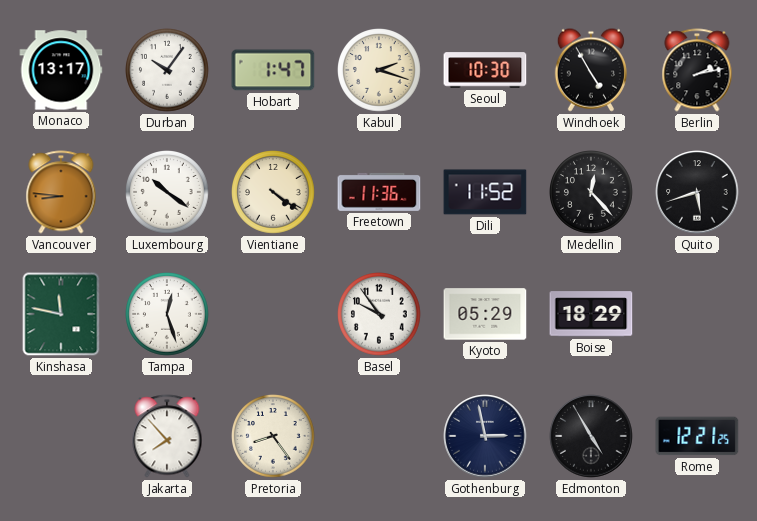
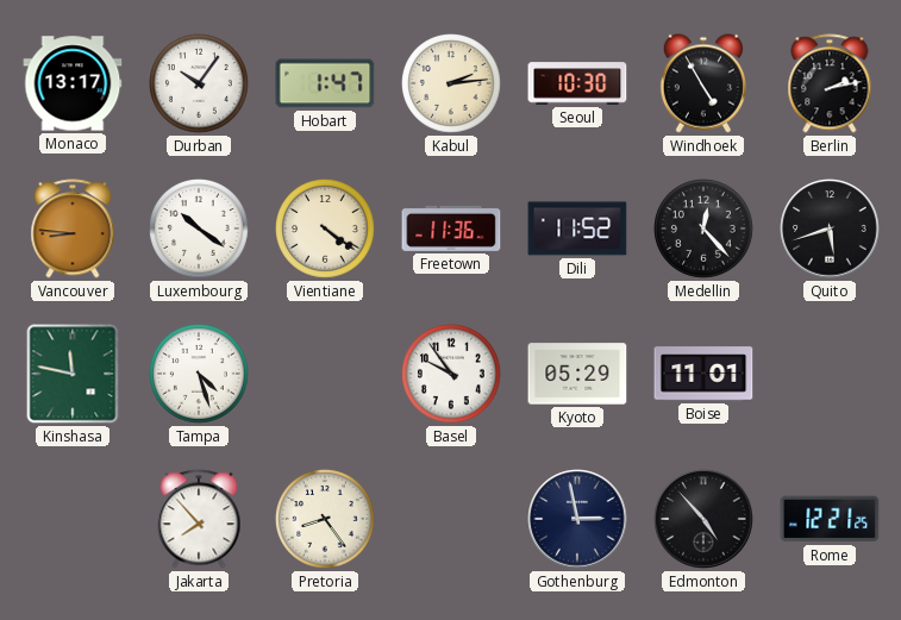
Kabul: 2:18 -> 2:14 (452, 84)
Tampa: 12:27 -> 4:27 (200, 375)
Boise: 18:29 -> 11:01 (703, 374)
Edmonton: 4:55 -> 4:53 (703, 519)
